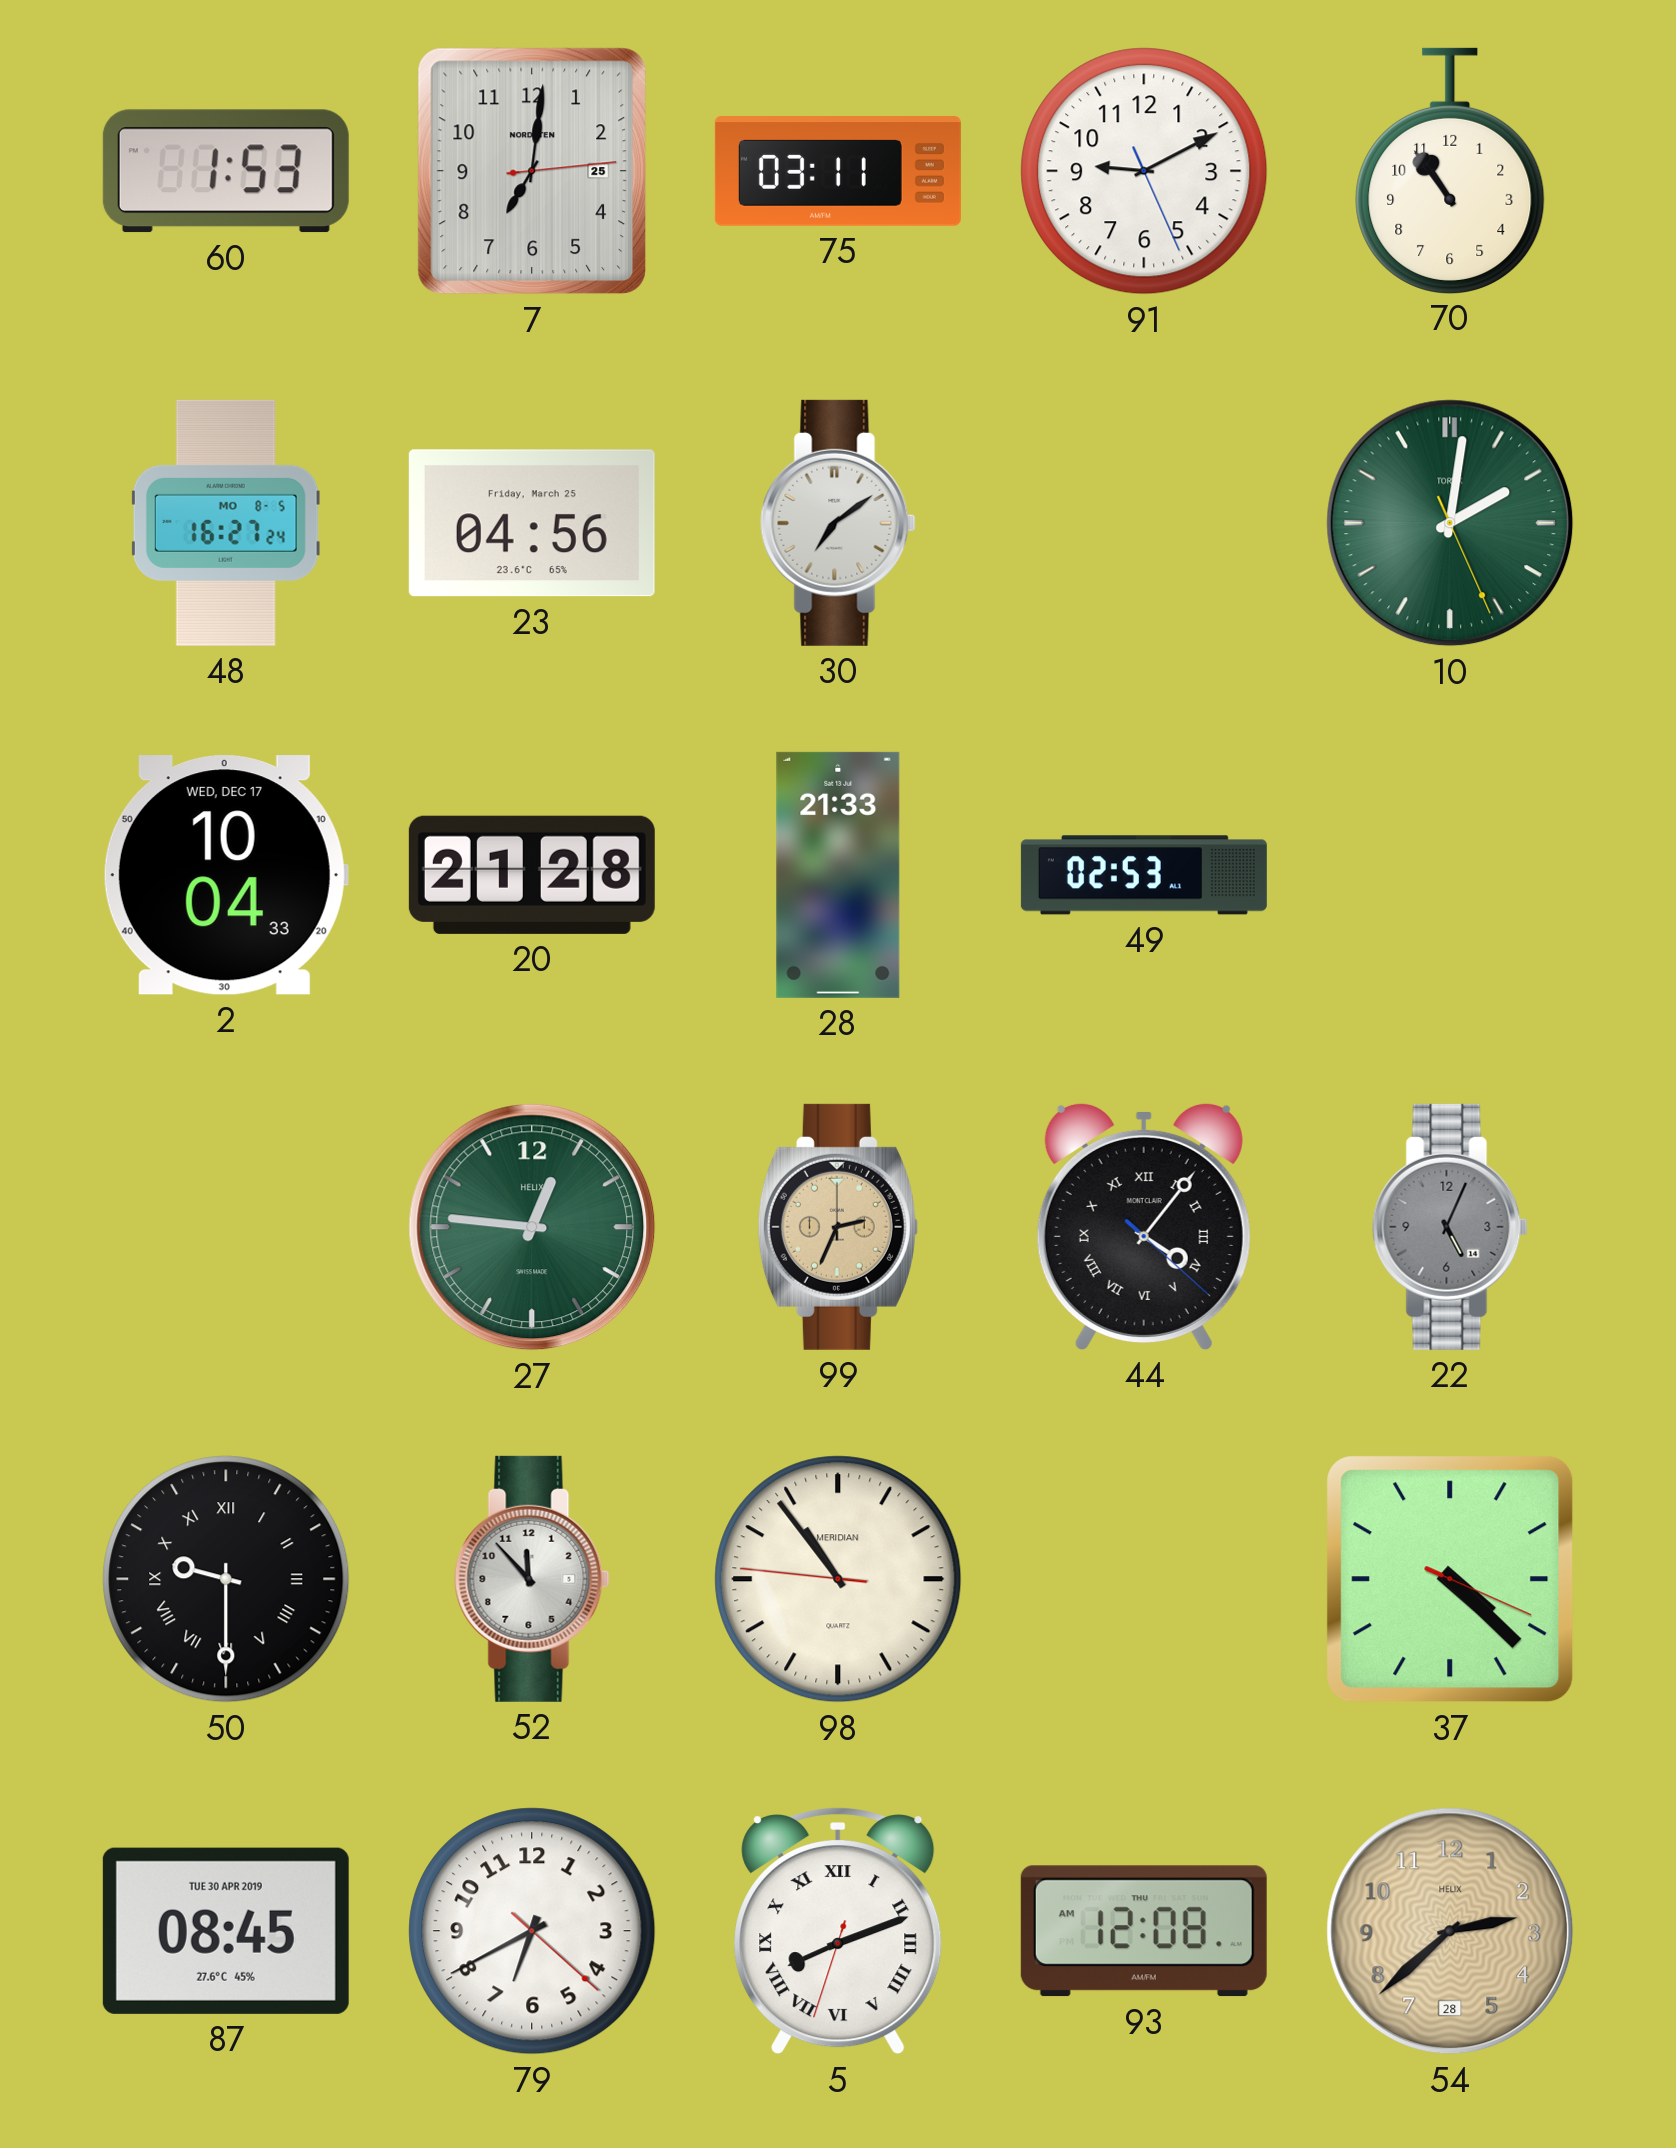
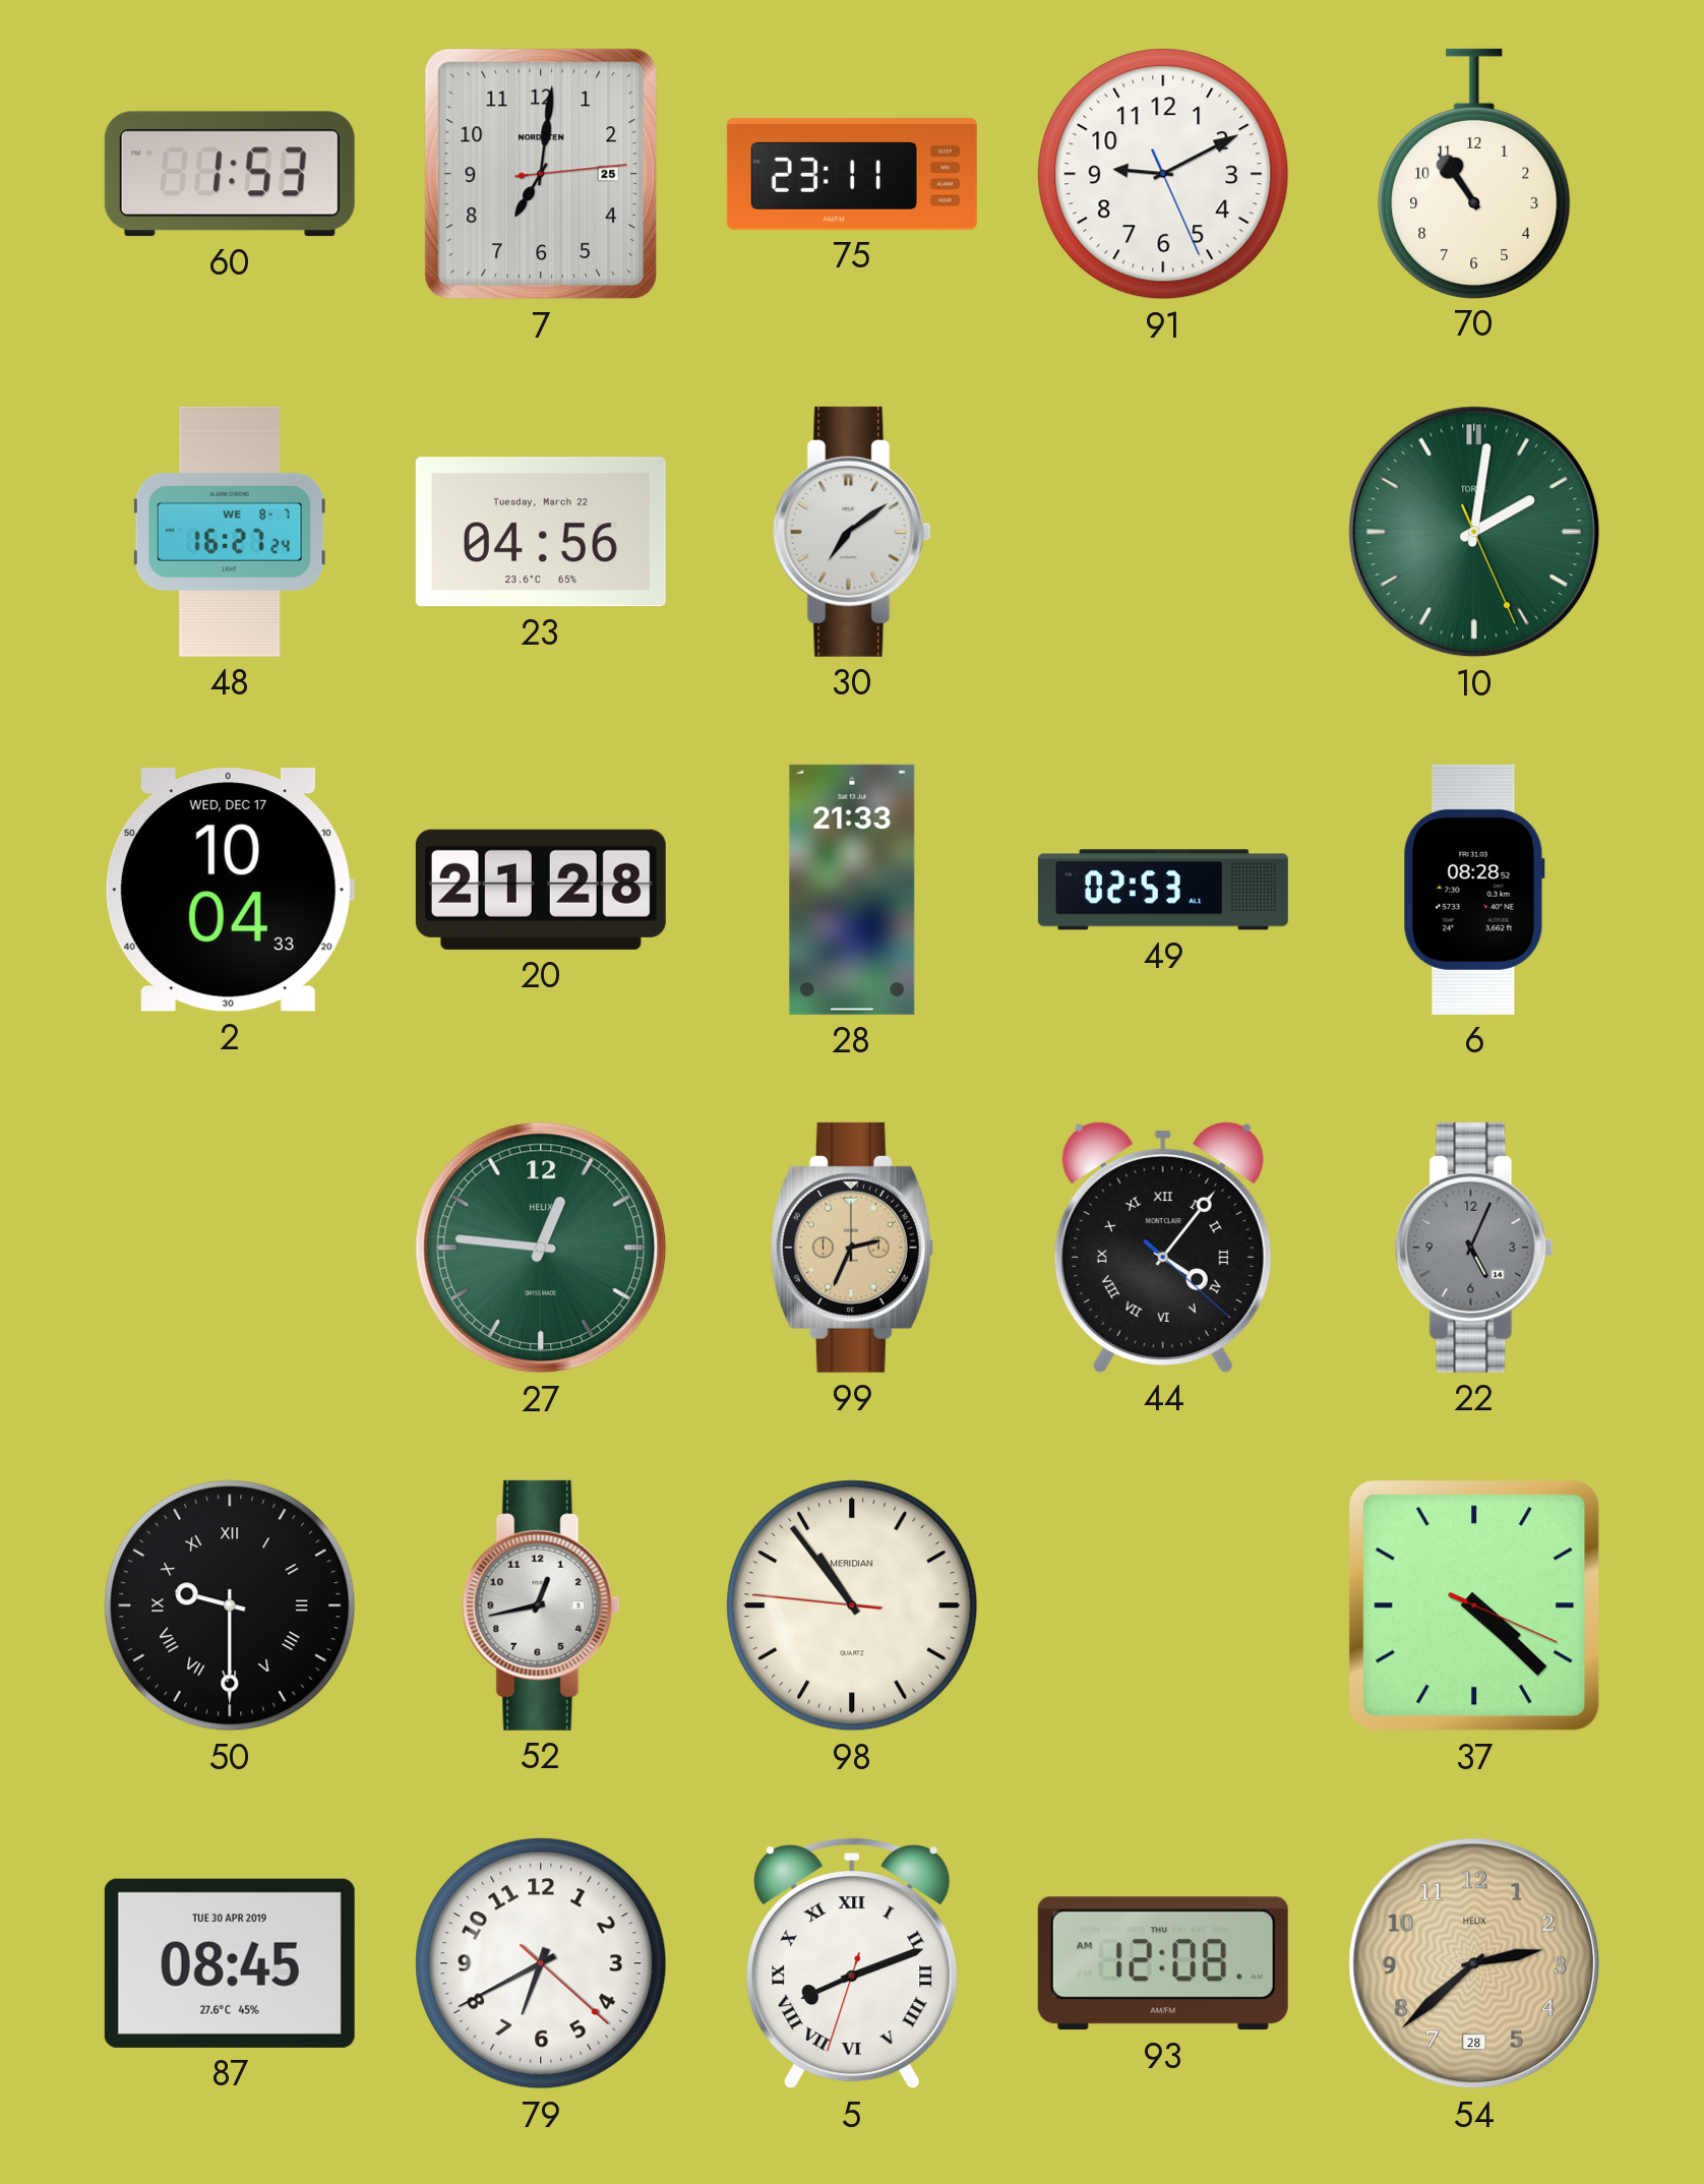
75: 03:11 -> 23:11 (852, 174)
48 date: MO 8-5 -> WE 8-7 (230, 532)
23 date: Friday, March 25 -> Tuesday, March 22 (541, 532)
6: none -> 08:28 (1474, 890)
52: 11:53 -> 12:43 (541, 1605)
